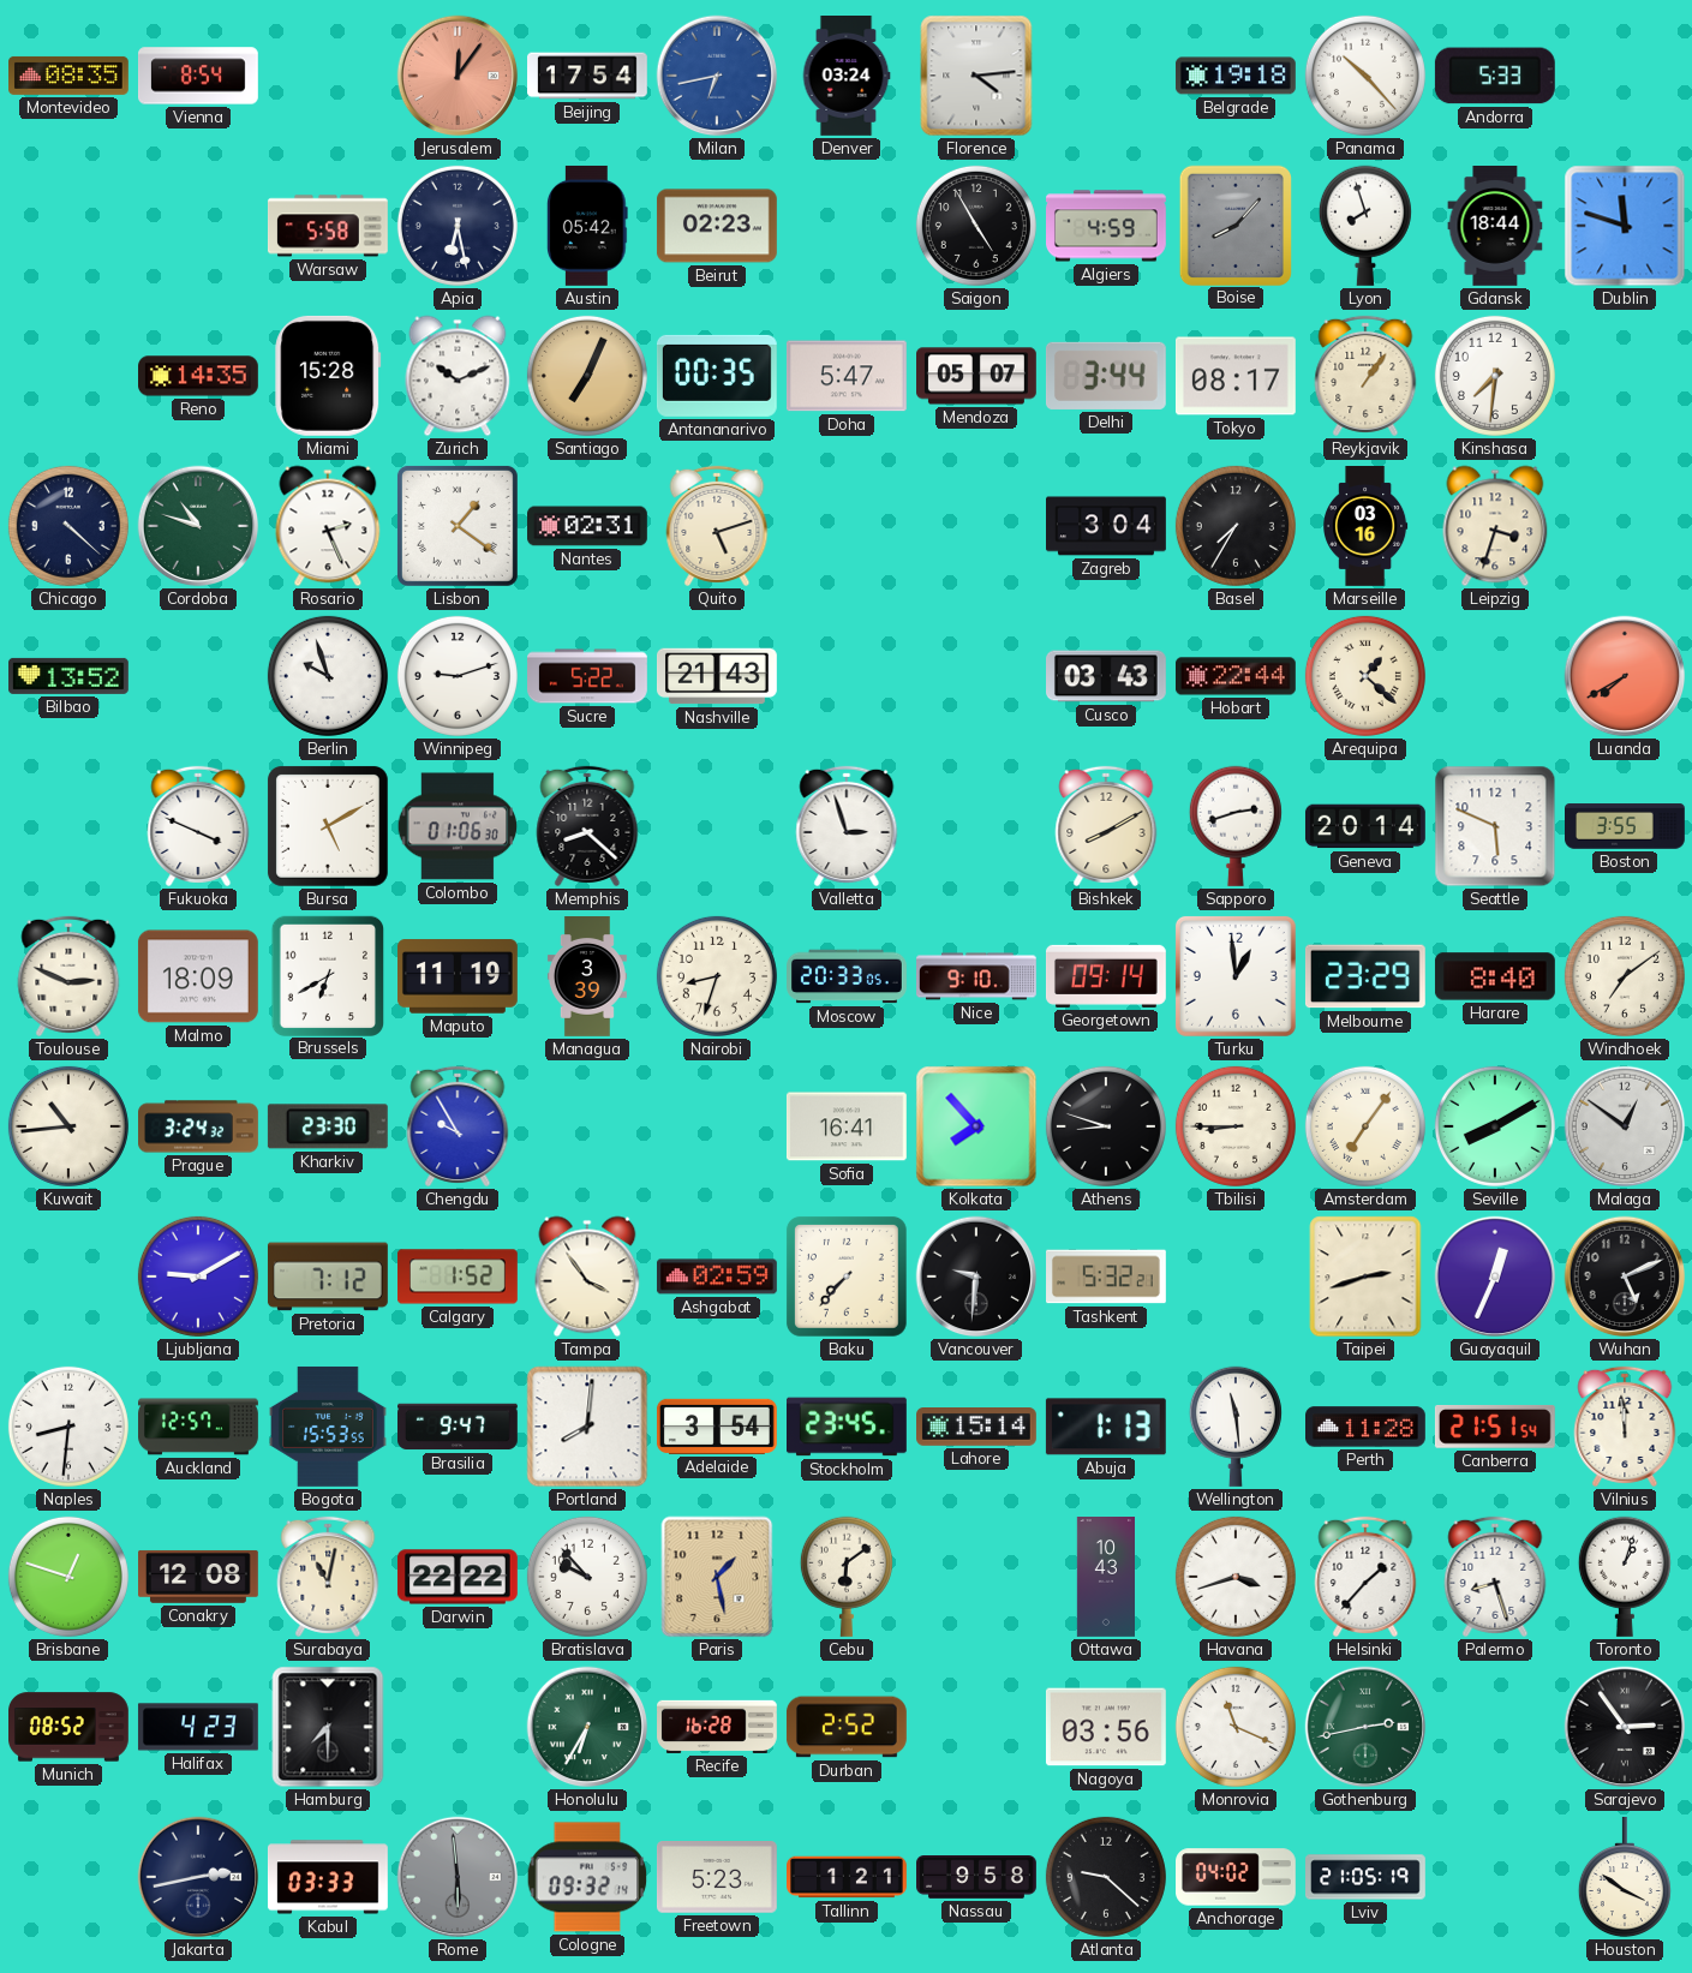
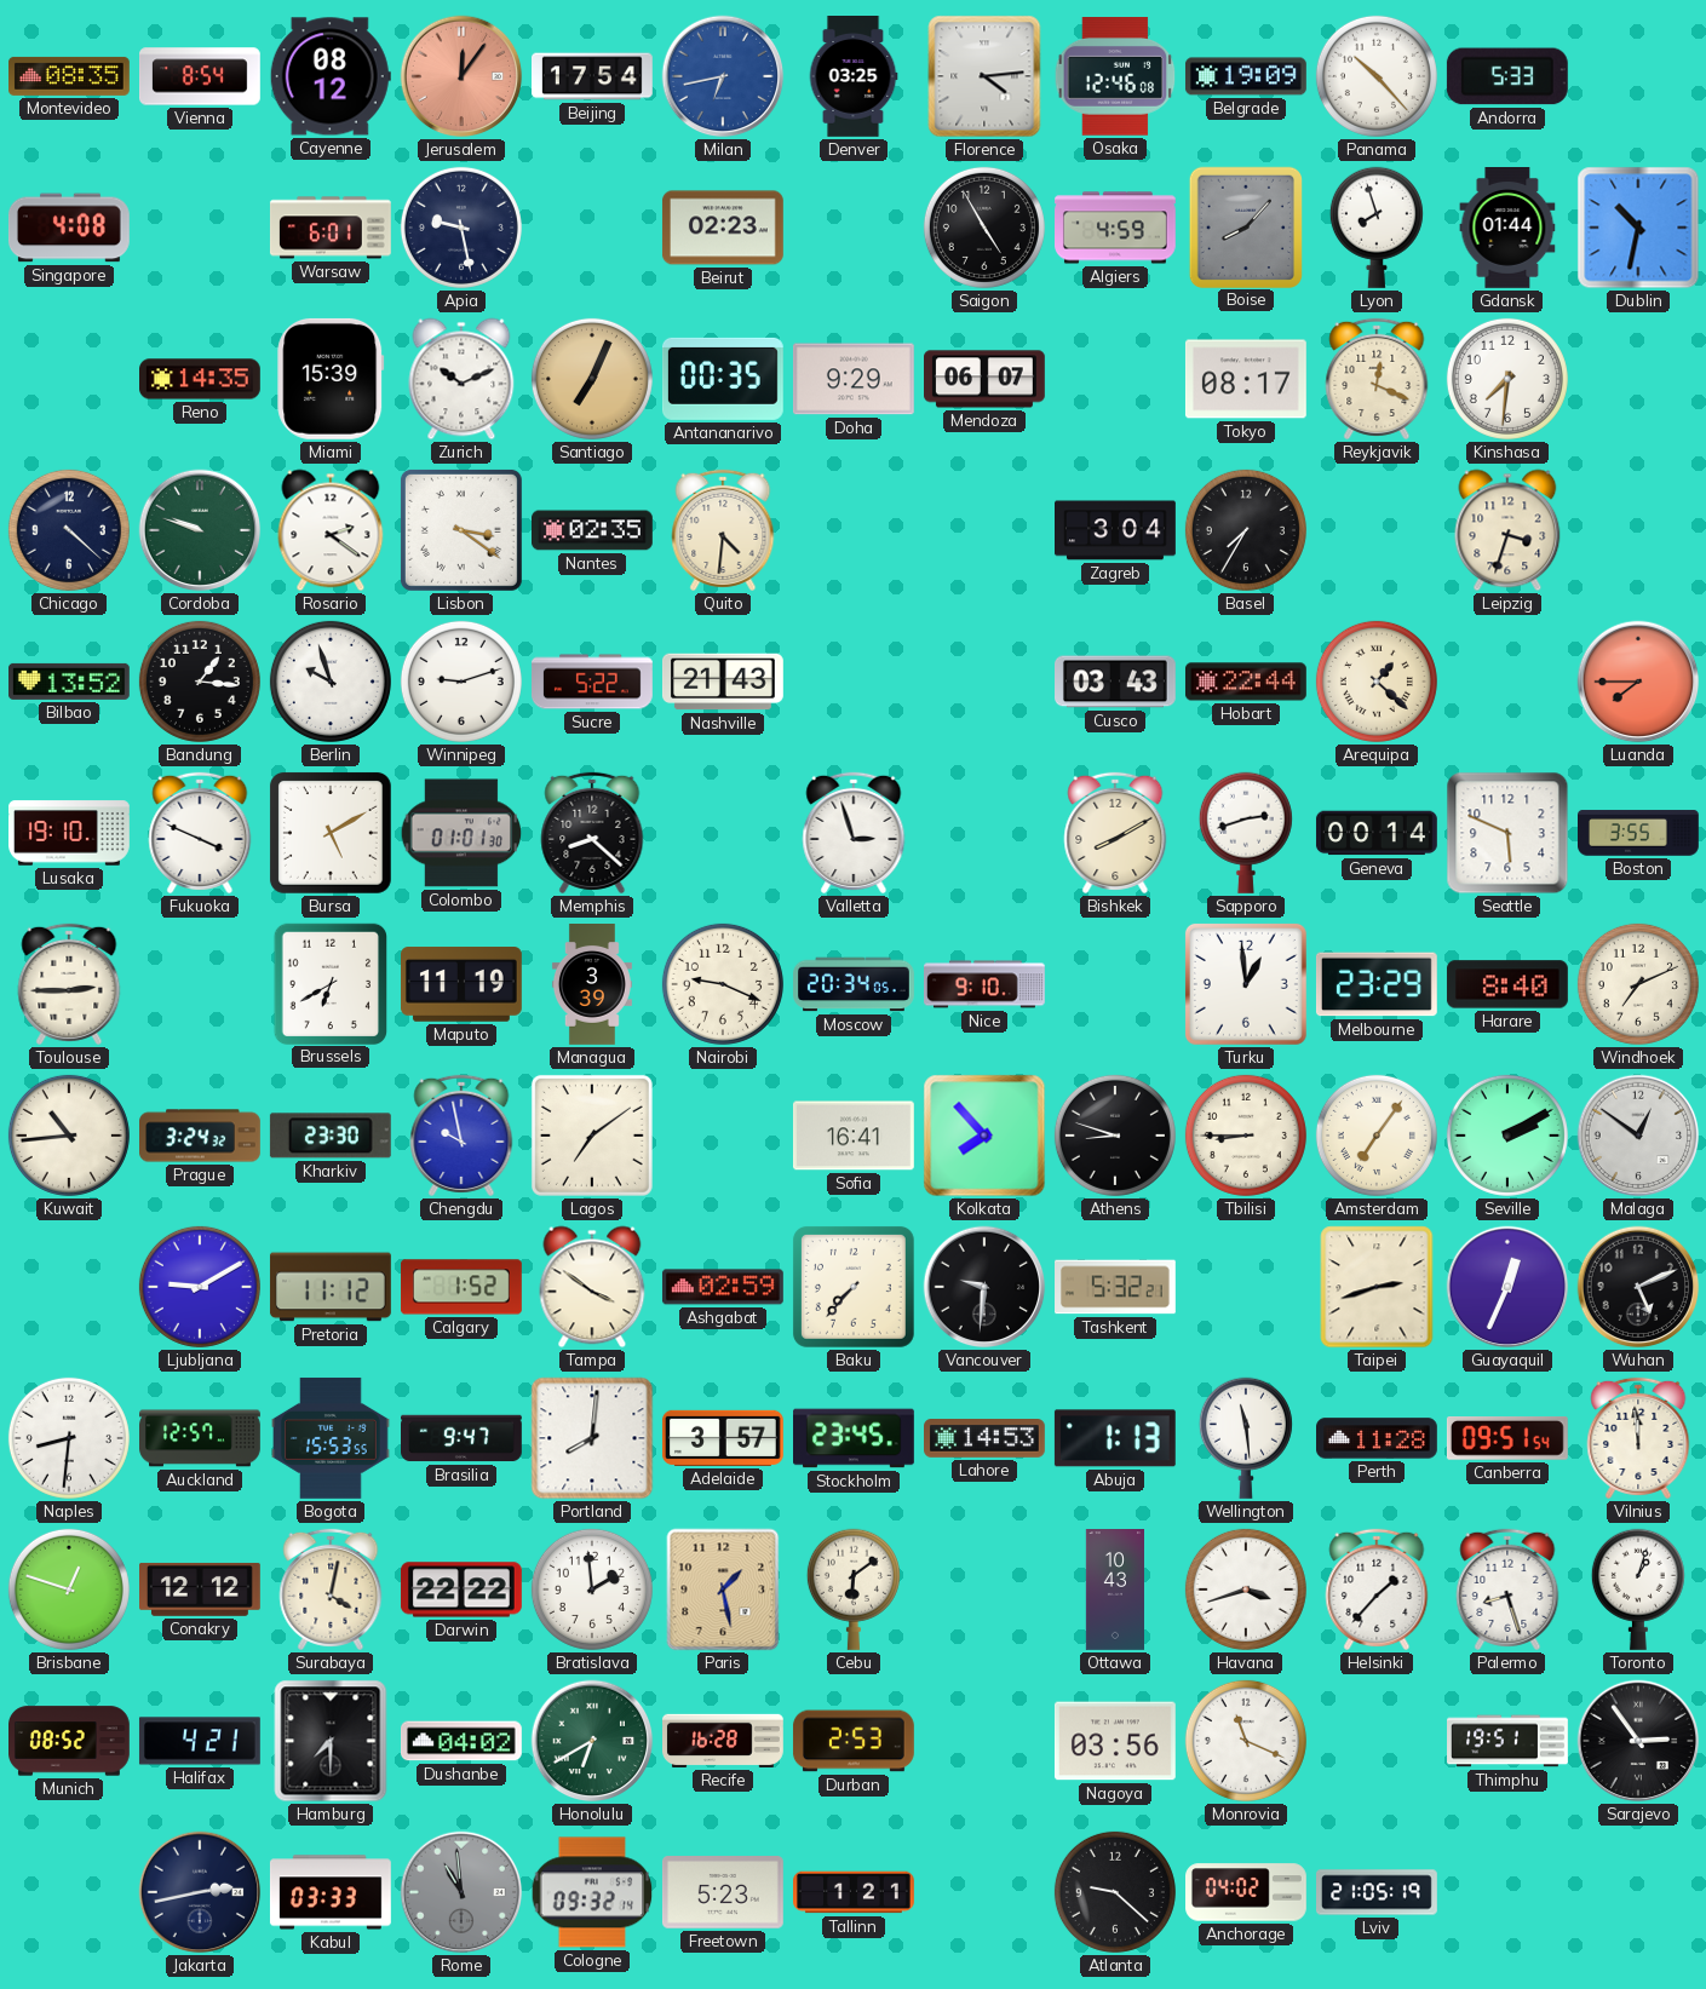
Cayenne: none -> 08:12 (331, 76)
Denver: 03:24 -> 03:25 (854, 77)
Osaka: none -> 12:46 (1115, 77)
Belgrade: 19:18 -> 19:09 (1246, 76)
Singapore: none -> 4:08 (69, 228)
Warsaw: 5:58 -> 6:01 (331, 228)
Apia: 6:28 -> 9:28 (461, 228)
Austin: 05:42 -> none (588, 226)
Gdansk: 18:44 -> 01:44 (1507, 229)
Dublin: 11:48 -> 10:32 (1638, 228)
Miami: 15:28 -> 15:39 (331, 379)
Doha: 5:47 -> 9:29 (854, 379)
Mendoza: 05:07 -> 06:07 (986, 379)
Delhi: 3:44 -> none (1106, 376)
Reykjavik: 1:06 -> 12:19 (1377, 379)
Cordoba: 10:48 -> 9:48 (200, 530)
Rosario: 2:26 -> 2:21 (331, 530)
Lisbon: 1:21 -> 3:21 (461, 530)
Nantes: 02:31 -> 02:35 (593, 530)
Quito: 5:12 -> 4:31 (723, 530)
Marseille: 03:16 -> none (1367, 527)
Bandung: none -> 1:16 (200, 682)
Luanda: 7:40 -> 7:45 (1638, 682)
Lusaka: none -> 19:10 (70, 833)
Colombo: 01:06 -> 01:01 (461, 833)
Geneva: 20:14 -> 00:14 (1377, 833)
Toulouse: 2:49 -> 2:45 (69, 984)
Malmo: 18:09 -> none (198, 976)
Nairobi: 8:33 -> 9:19 (723, 984)
Moscow: 20:33 -> 20:34 (855, 984)
Georgetown: 09:14 -> none (1106, 976)
Windhoek: 7:09 -> 7:11 (1638, 984)
Chengdu: 9:55 -> 9:58 (461, 1136)
Lagos: none -> 7:09 (592, 1136)
Seville: 8:10 -> 2:10 (1507, 1136)
Pretoria: 7:12 -> 11:12 (331, 1287)
Tampa: 3:54 -> 3:51 (592, 1287)
Adelaide: 3:54 -> 3:57 (723, 1438)
Lahore: 15:14 -> 14:53 (986, 1439)
Canberra: 21:51 -> 09:51 (1507, 1439)
Conakry: 12:08 -> 12:12 (201, 1590)
Surabaya: 11:02 -> 4:02 (331, 1590)
Bratislava: 9:53 -> 1:59 (592, 1590)
Halifax: 4:23 -> 4:21 (200, 1741)
Dushanbe: none -> 04:02 (461, 1741)
Honolulu: 6:35 -> 6:40 (592, 1741)
Durban: 2:52 -> 2:53 (854, 1741)
Gothenburg: 2:43 -> none (1365, 1727)
Thimphu: none -> 19:51 (1509, 1741)
Rome: 5:59 -> 10:59 (461, 1892)
Nassau: 9:58 -> none (977, 1878)
Houston: 3:51 -> none (1625, 1877)
